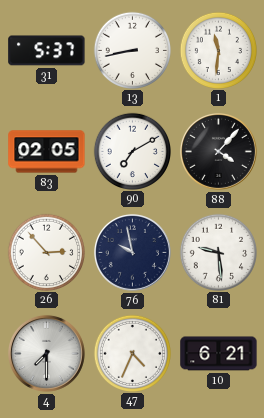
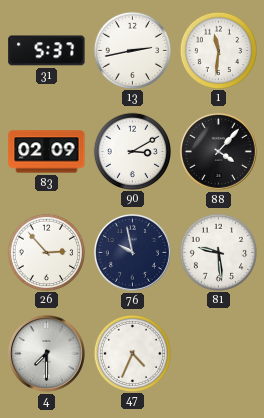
13: 8:43 -> 2:43 (132, 50)
83: 02:05 -> 02:09 (47, 152)
90: 7:10 -> 3:10 (132, 151)
10: 6:21 -> none (219, 354)
